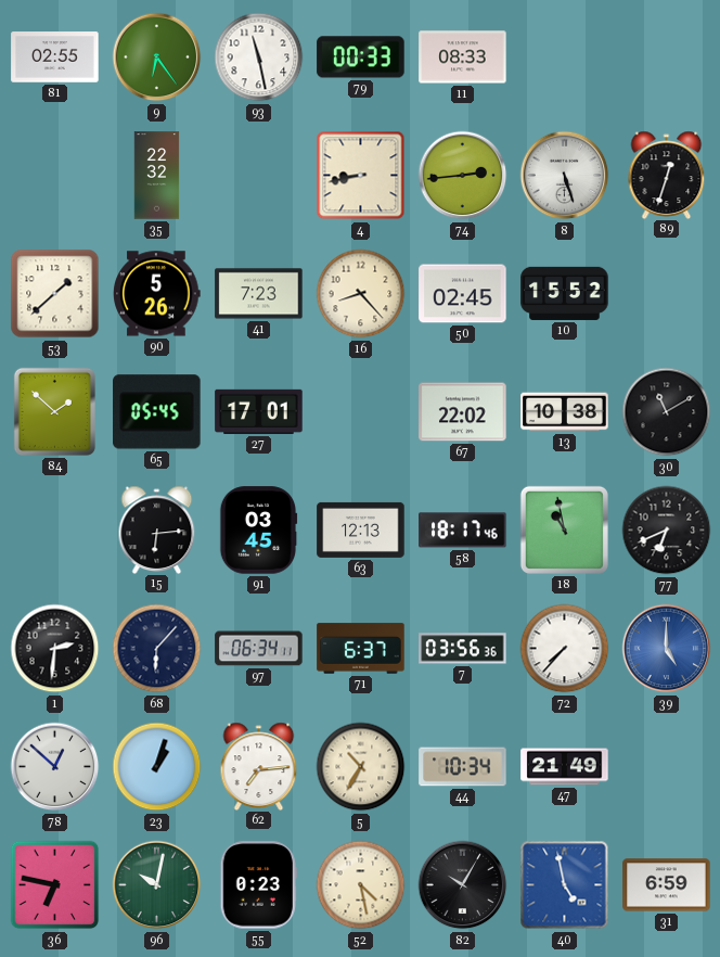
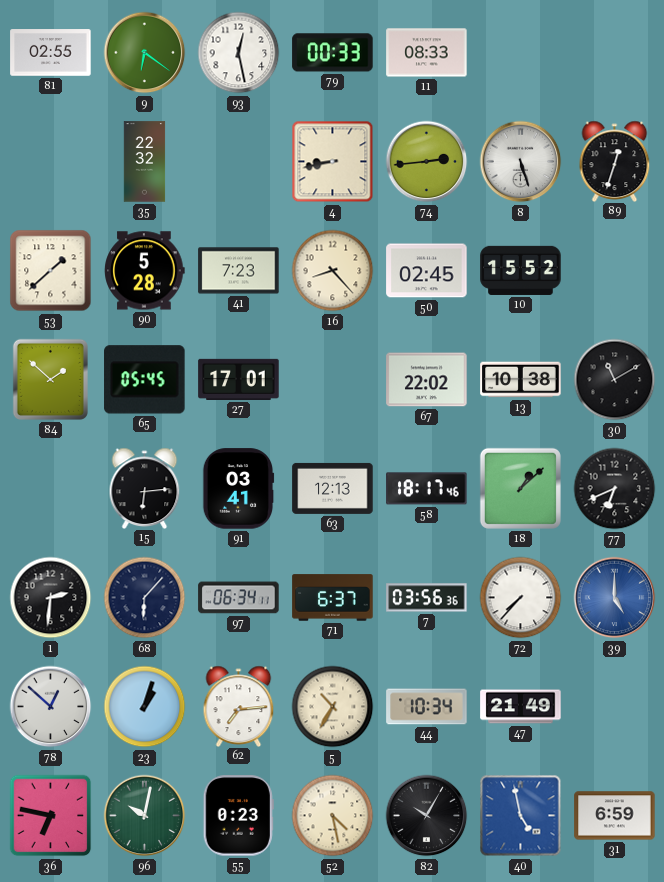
9: 6:24 -> 6:21 (145, 53)
93: 11:28 -> 12:28 (239, 53)
90: 5:26 -> 5:28 (145, 271)
91: 03:45 -> 03:41 (238, 489)
18: 10:58 -> 1:08 (520, 488)
